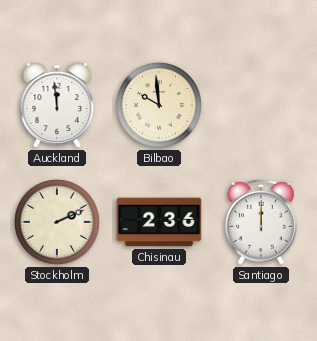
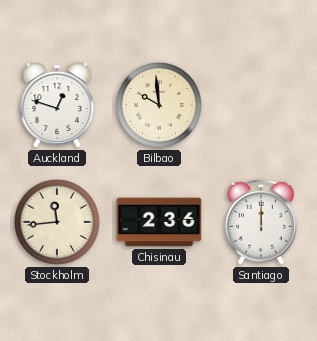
Auckland: 11:59 -> 12:48 (57, 105)
Stockholm: 2:11 -> 11:44 (57, 222)
